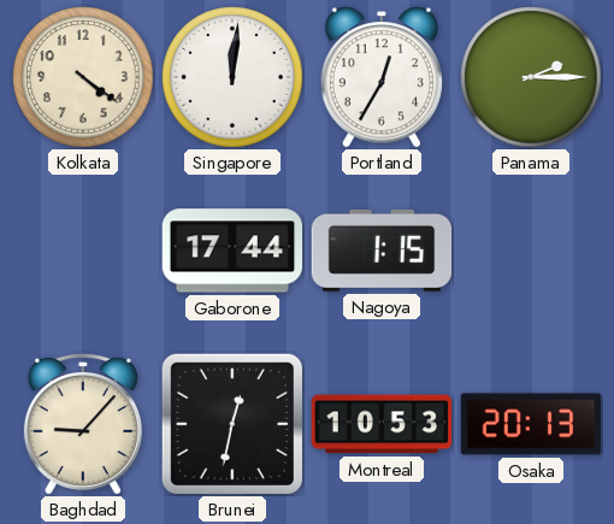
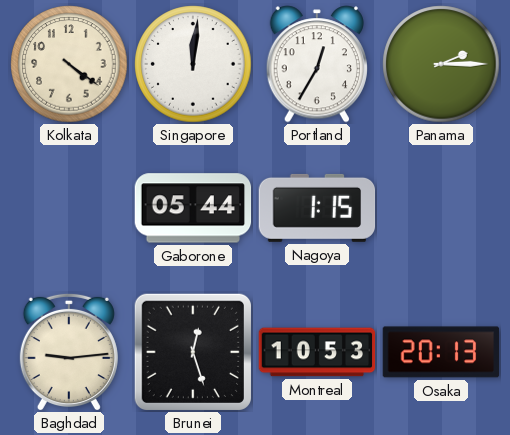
Gaborone: 17:44 -> 05:44 (193, 208)
Baghdad: 9:07 -> 9:14 (69, 352)
Brunei: 12:32 -> 12:27 (193, 352)
